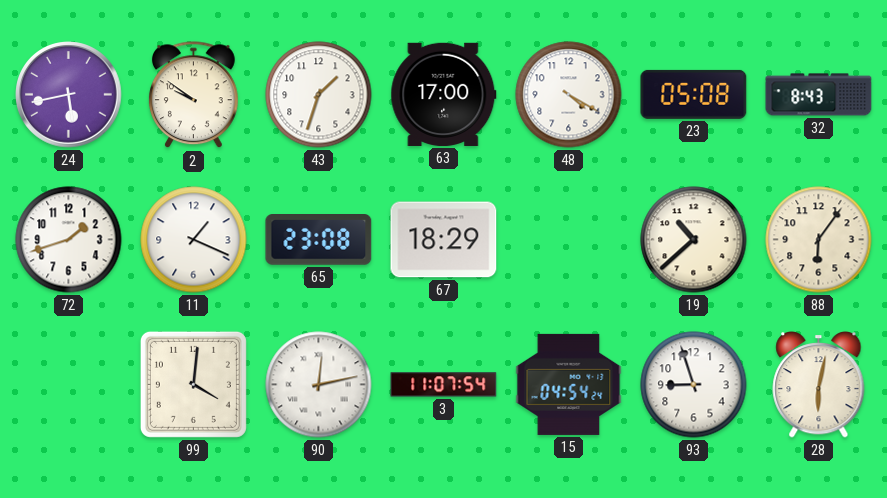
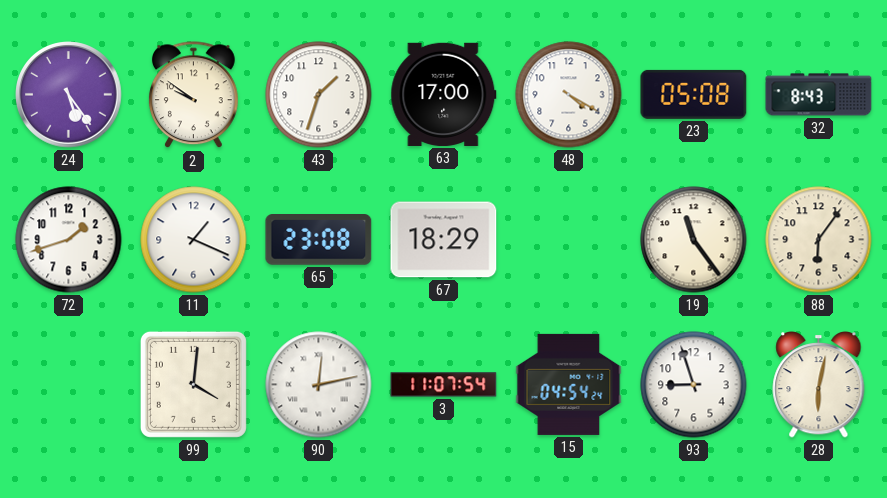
24: 5:43 -> 5:24 (69, 95)
19: 10:38 -> 11:24 (694, 240)
